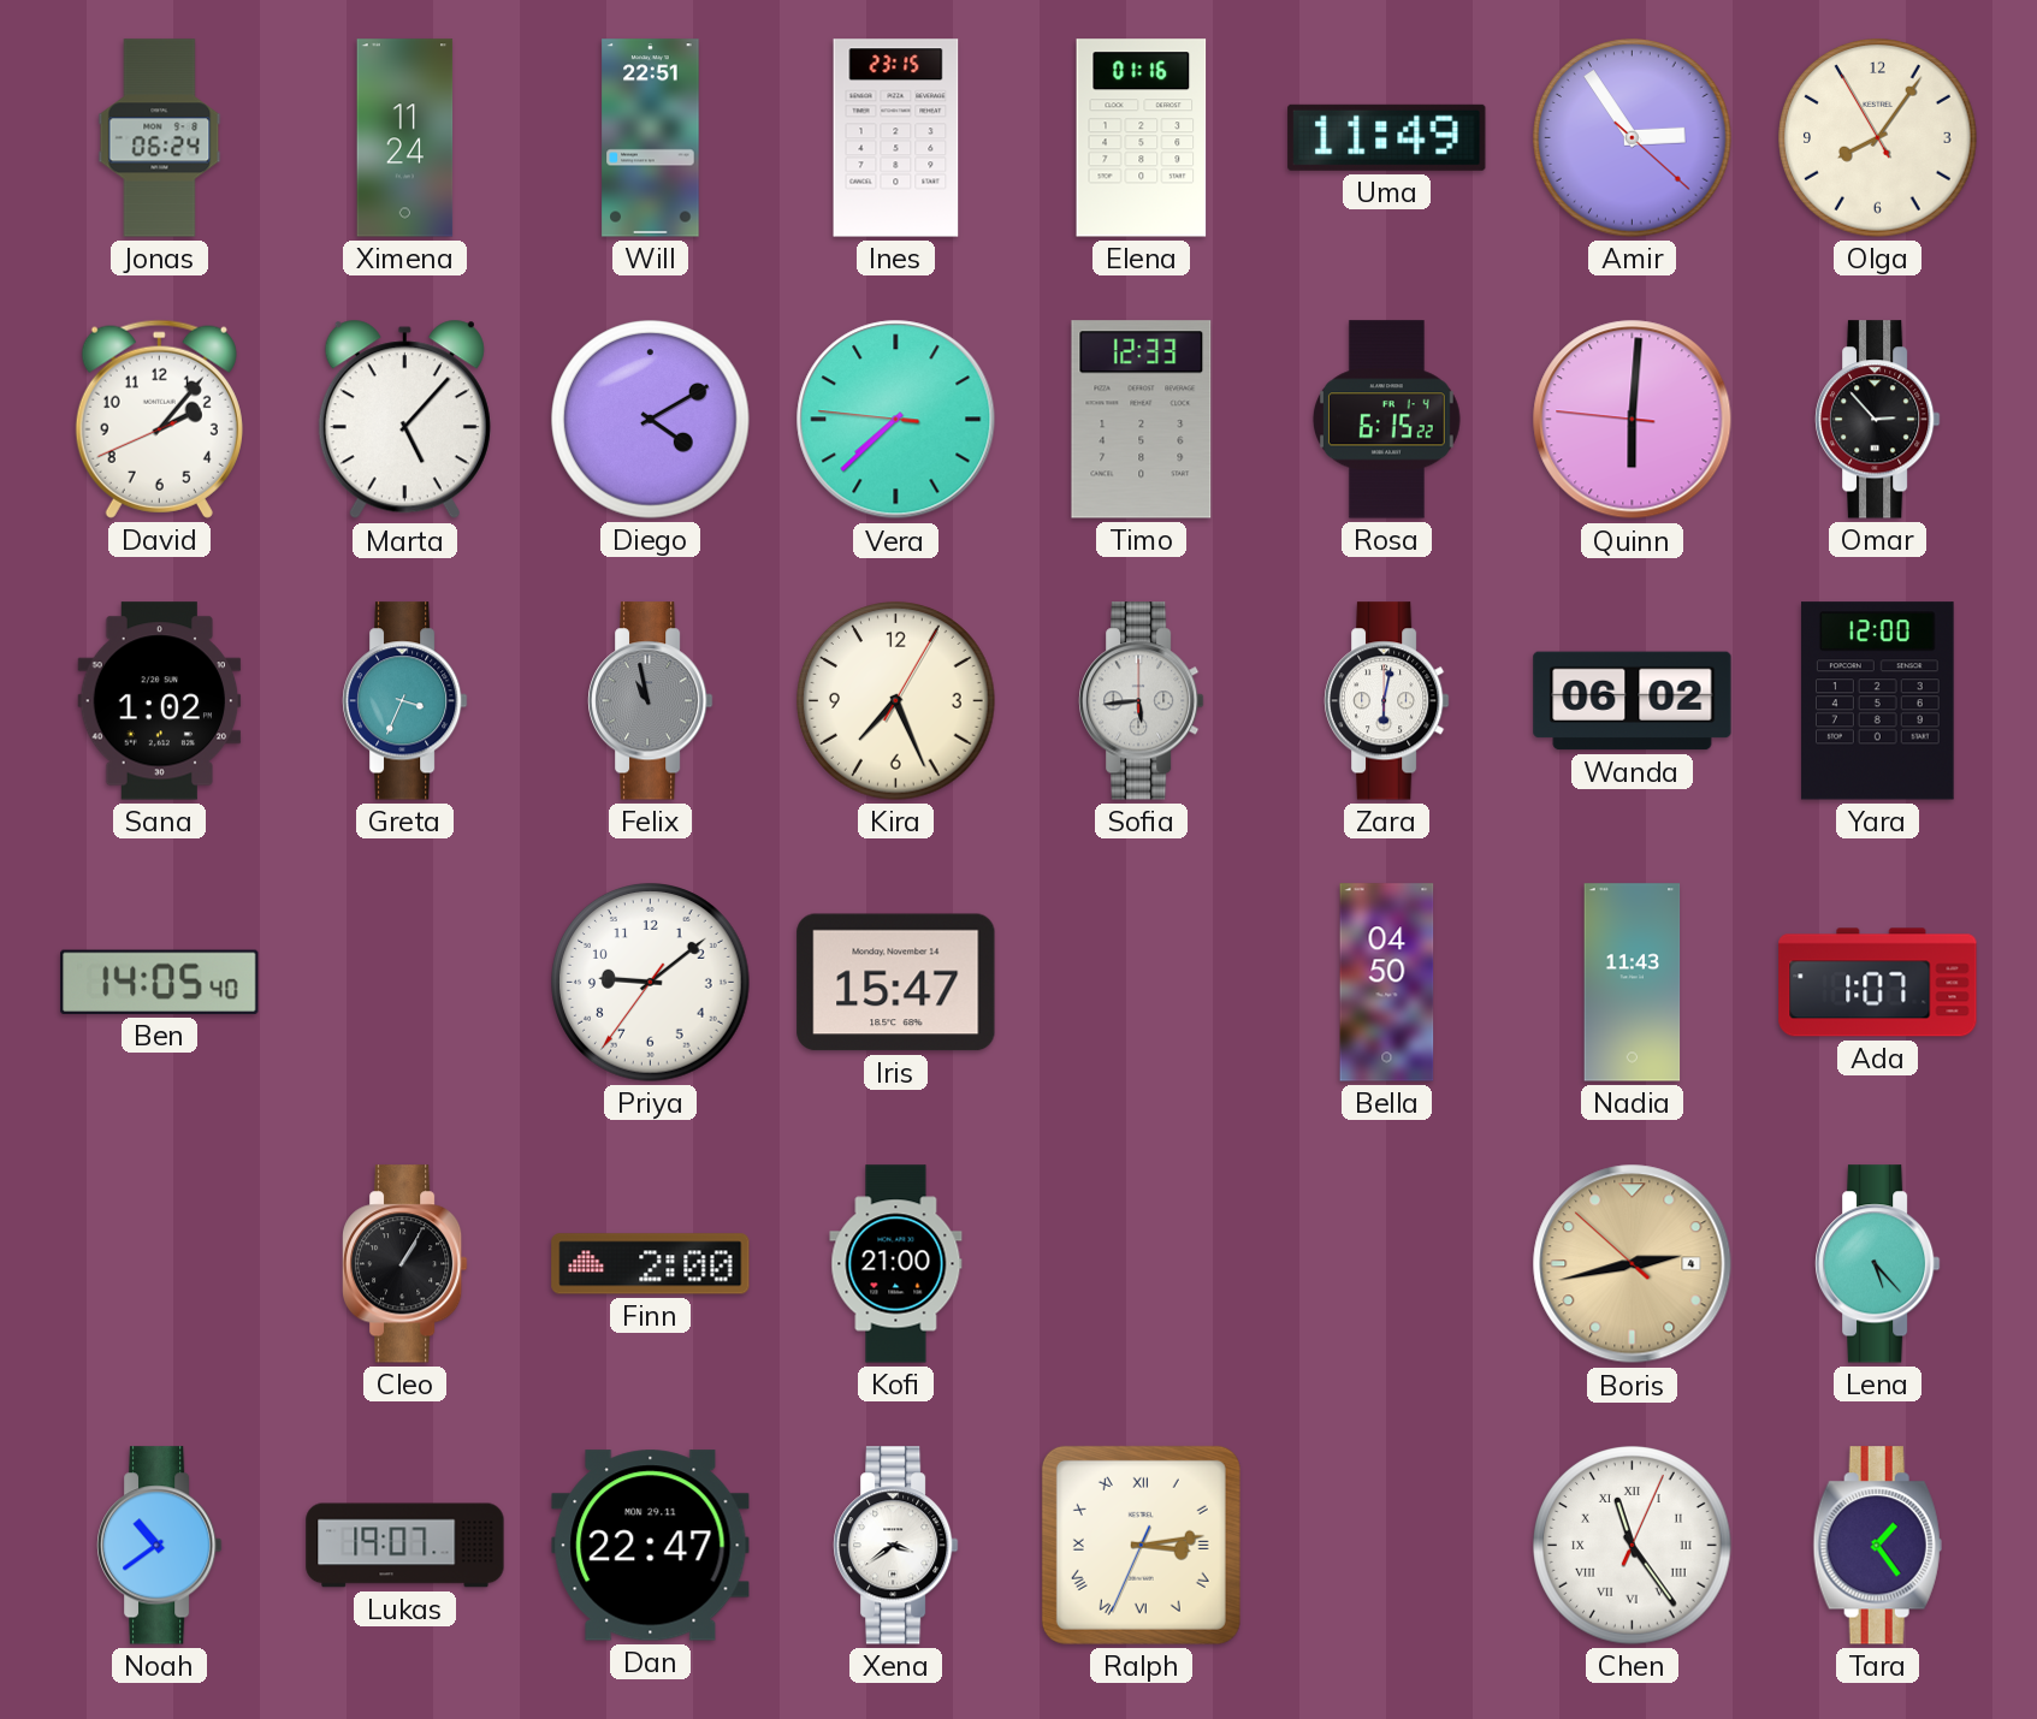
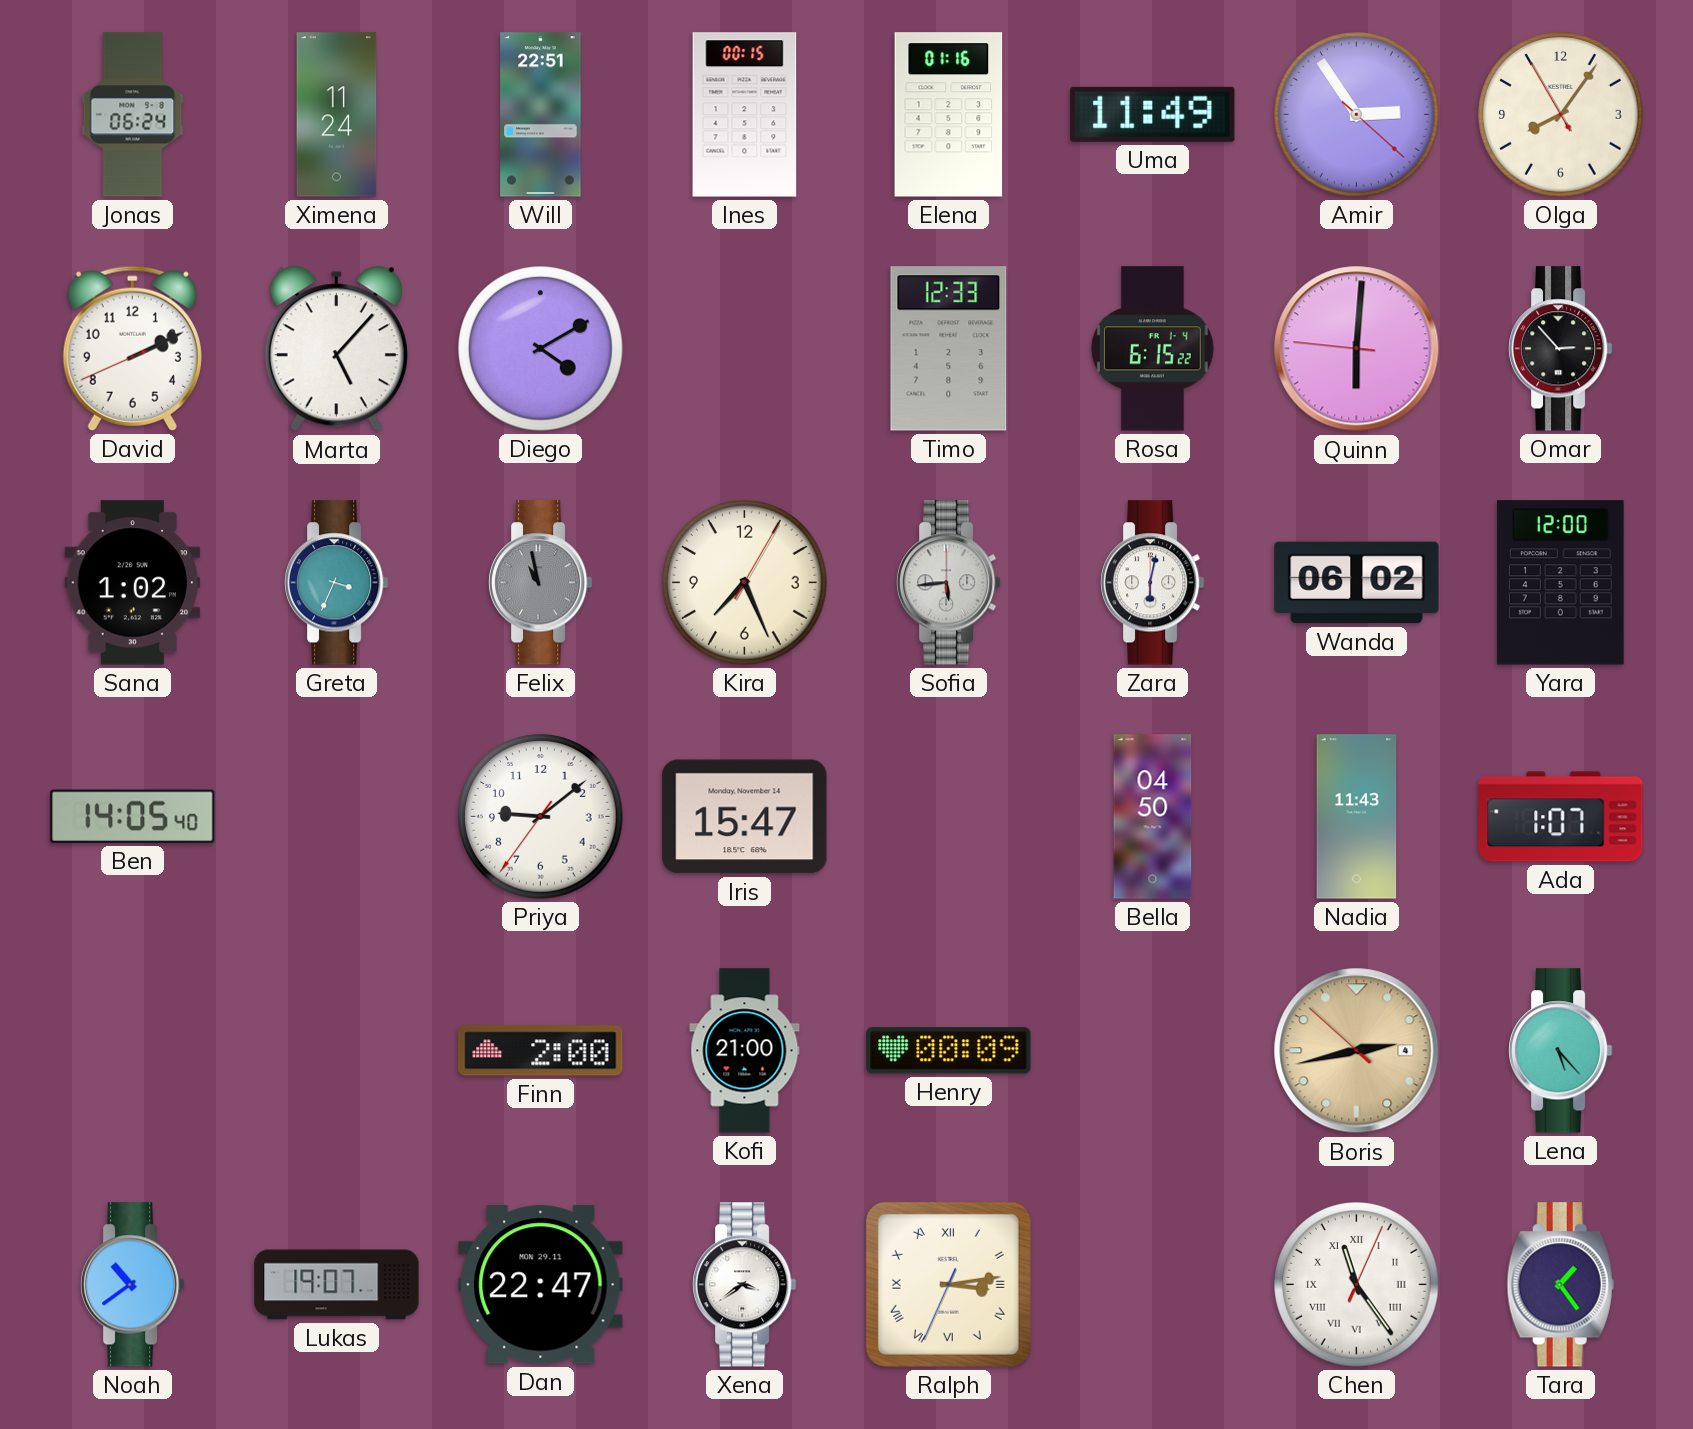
Ines: 23:15 -> 00:15 (745, 115)
David: 2:06 -> 2:10 (132, 348)
Vera: 7:37 -> none (896, 420)
Cleo: 1:05 -> none (404, 1264)
Henry: none -> 00:09 (949, 1051)
